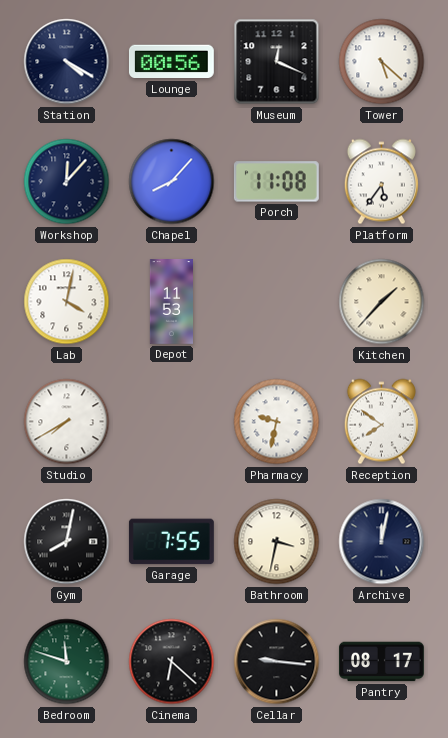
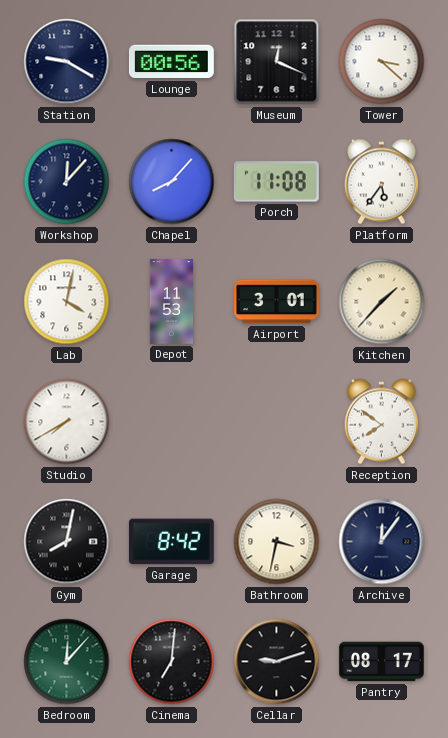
Station: 4:20 -> 9:20 (67, 62)
Tower: 5:22 -> 3:22 (382, 62)
Airport: none -> 3:01 (277, 302)
Pharmacy: 9:32 -> none (277, 422)
Garage: 7:55 -> 8:42 (171, 542)
Archive: 12:02 -> 12:06 (382, 542)
Bedroom: 11:48 -> 12:07 (67, 662)
Cinema: 6:22 -> 7:01 (172, 662)
Cellar: 9:16 -> 9:12 (277, 662)
